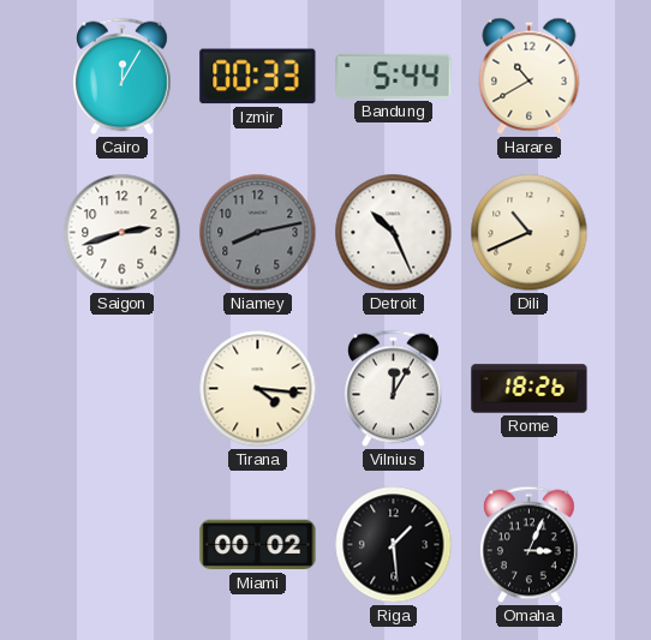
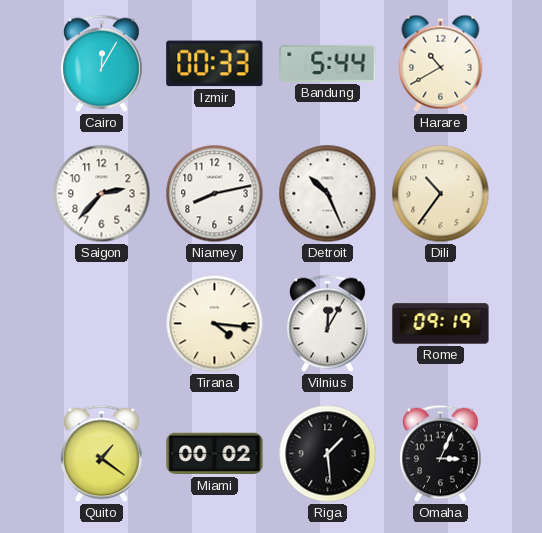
Saigon: 2:42 -> 2:37 (102, 194)
Niamey dial: grey -> white (215, 194)
Dili: 10:41 -> 10:36 (441, 194)
Rome: 18:26 -> 09:19 (441, 324)
Quito: none -> 1:21 (102, 454)
